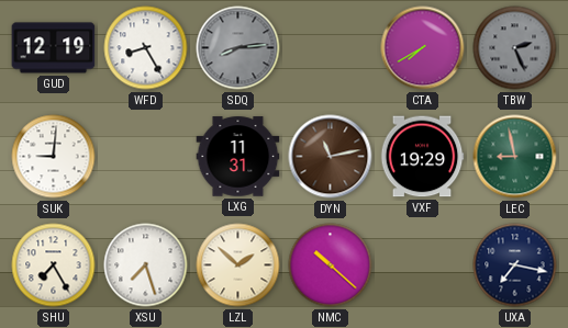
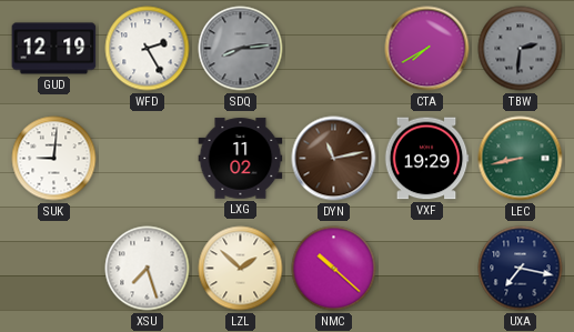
WFD: 8:25 -> 2:25 (148, 49)
TBW: 2:26 -> 2:31 (521, 49)
LXG: 11:31 -> 11:02 (241, 159)
LEC: 8:58 -> 8:43 (521, 159)
SHU: 7:25 -> none (54, 265)
